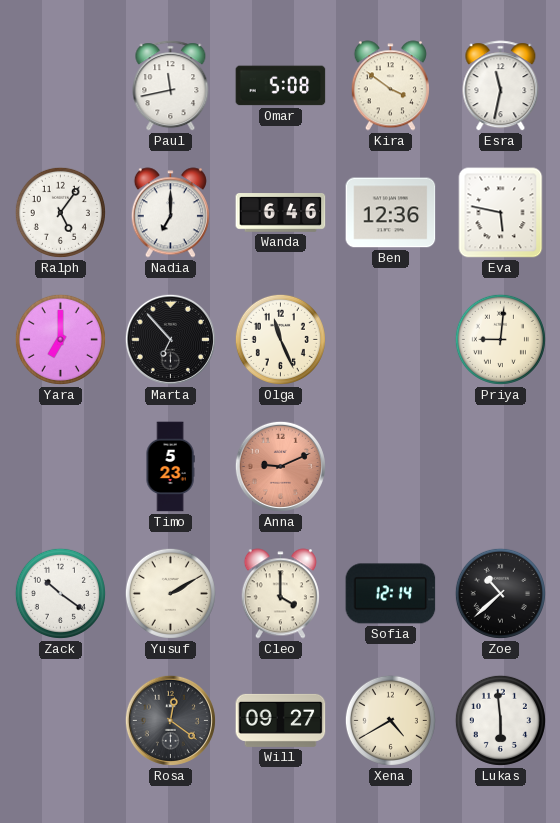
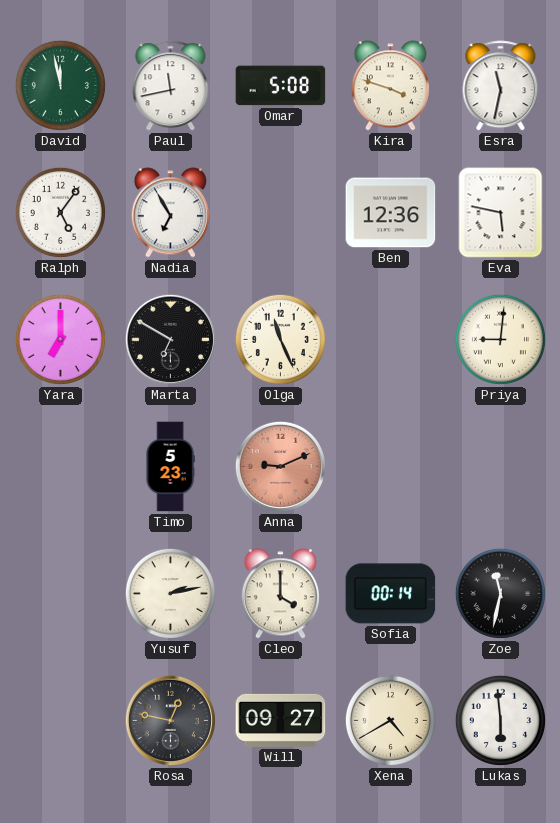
David: none -> 11:58 (60, 85)
Kira: 3:51 -> 3:48 (390, 86)
Nadia: 7:00 -> 6:55 (170, 213)
Wanda: 6:46 -> none (281, 213)
Marta: 6:53 -> 6:50 (170, 339)
Zack: 10:21 -> none (60, 593)
Yusuf: 2:10 -> 2:13 (170, 593)
Sofia: 12:14 -> 00:14 (391, 594)
Zoe: 10:38 -> 11:32 (500, 593)
Rosa: 12:21 -> 12:47 (170, 720)
